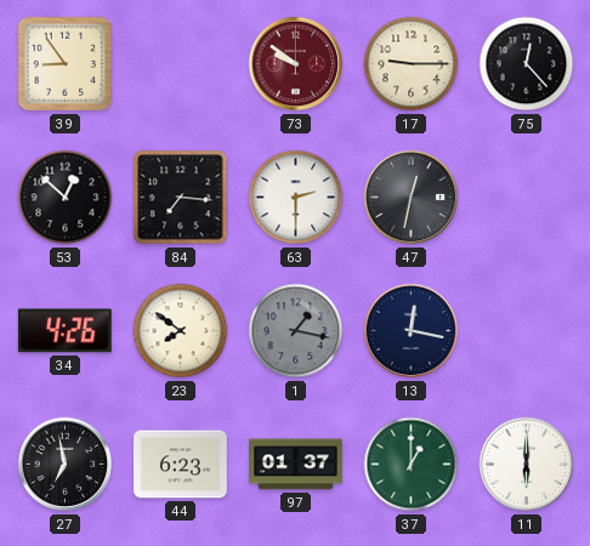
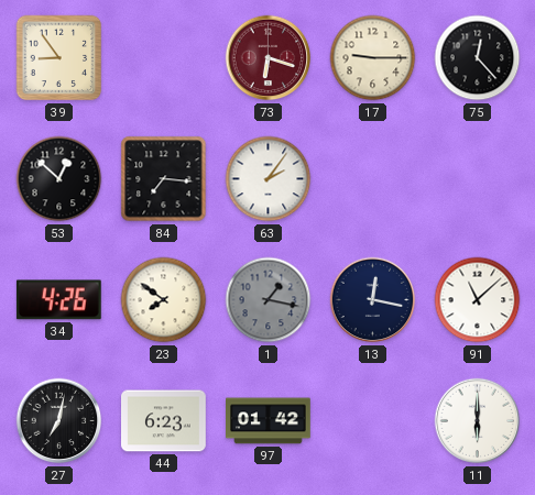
73: 9:51 -> 6:18 (269, 58)
63: 2:30 -> 2:06 (269, 179)
47: 12:32 -> none (412, 198)
91: none -> 11:08 (478, 300)
27: 6:58 -> 7:02 (59, 421)
97: 01:37 -> 01:42 (269, 421)
37: 1:00 -> none (412, 465)
